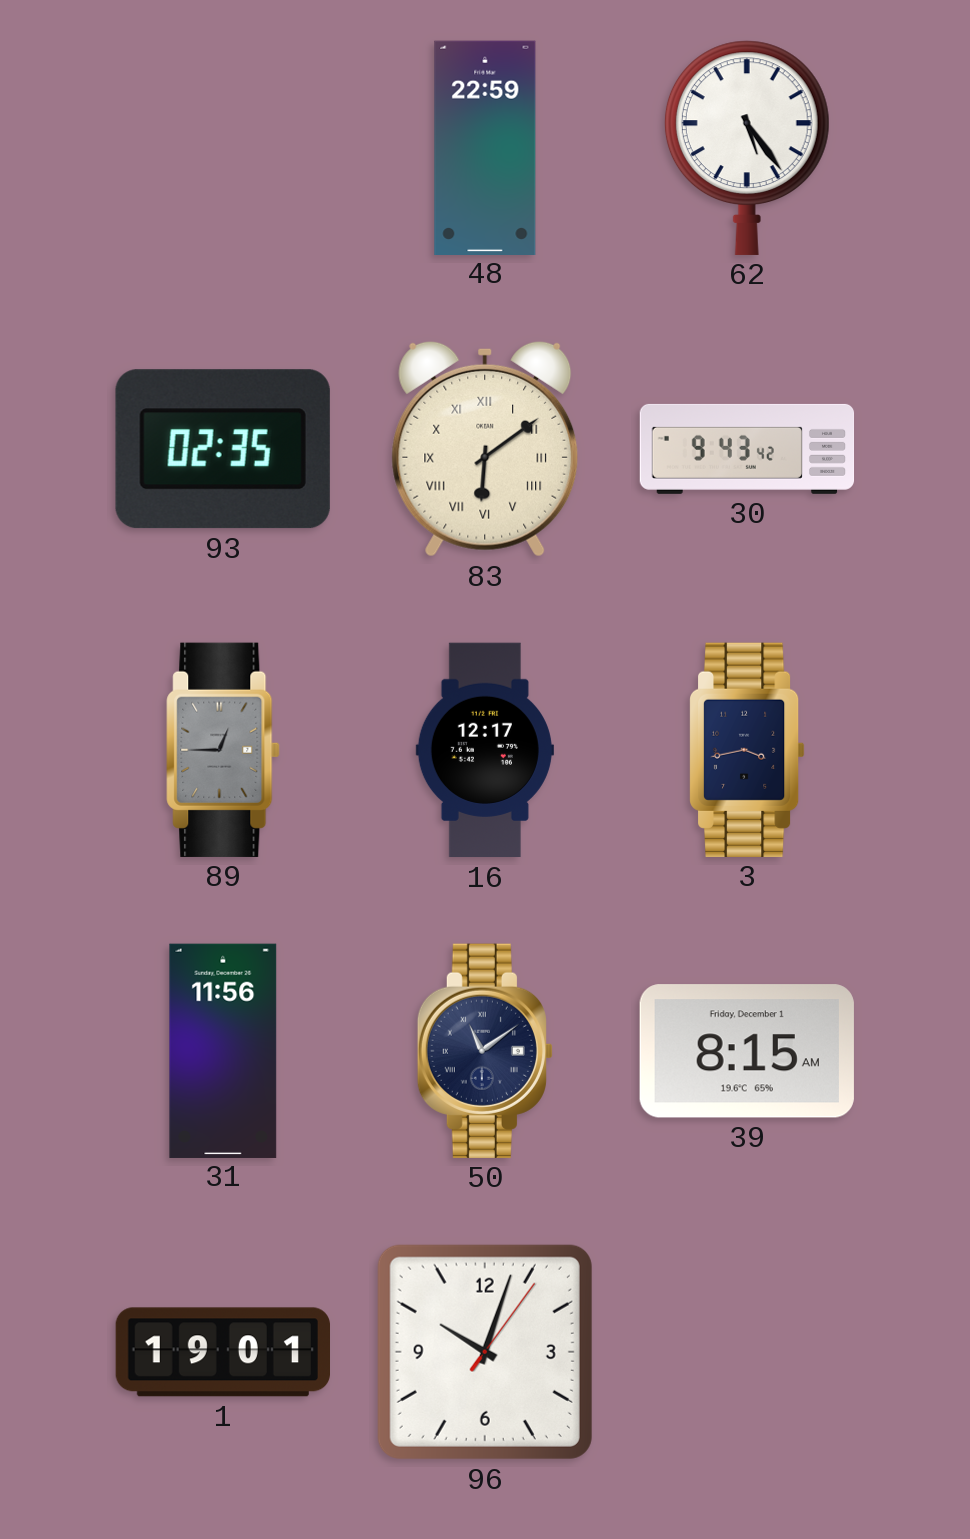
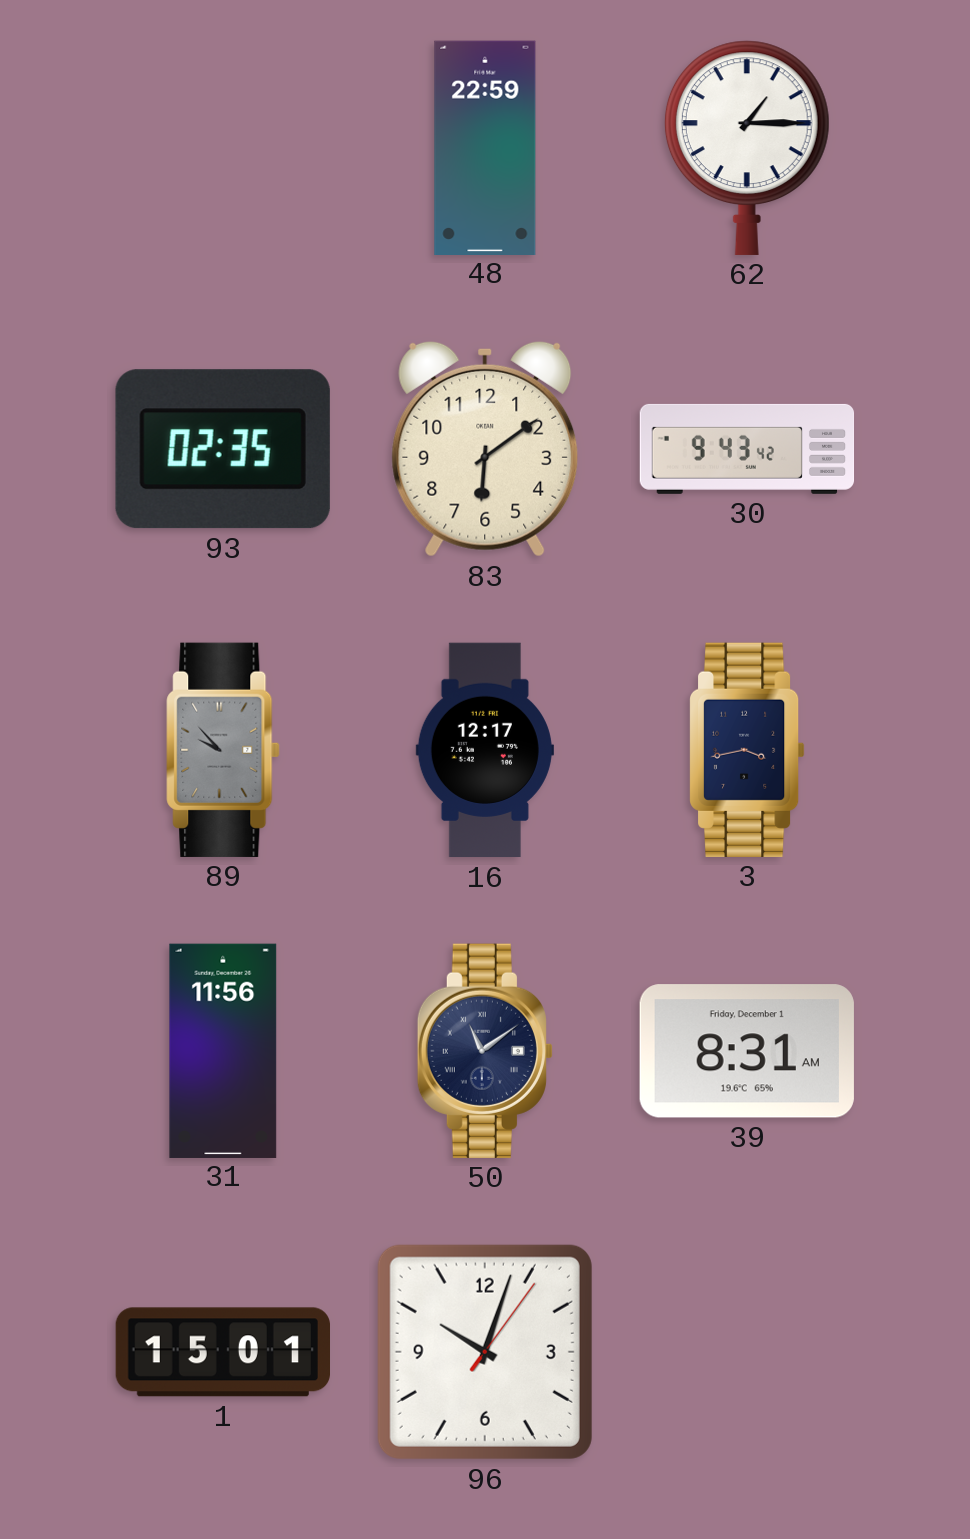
62: 5:24 -> 1:15 (747, 148)
83 numerals: Roman -> Arabic (485, 449)
89: 12:45 -> 9:53 (223, 750)
39: 8:15 -> 8:31 (747, 1051)
1: 19:01 -> 15:01 (222, 1352)
